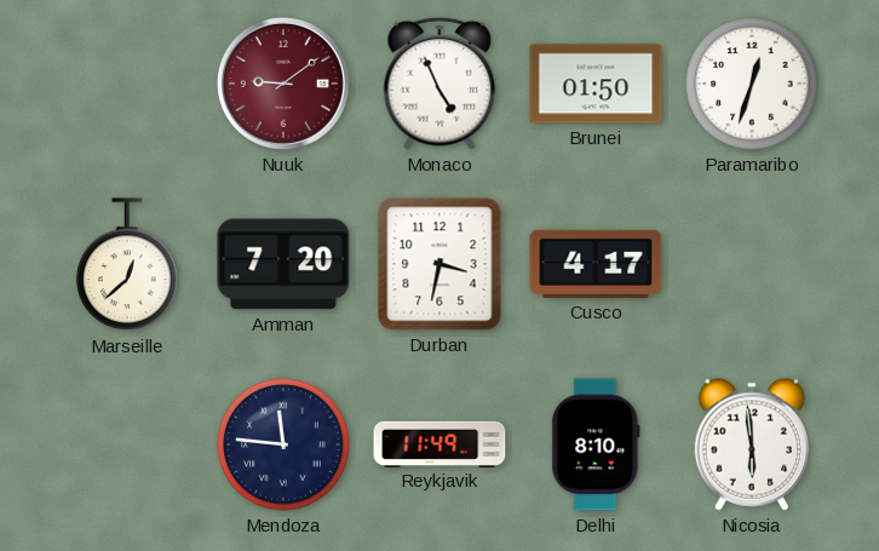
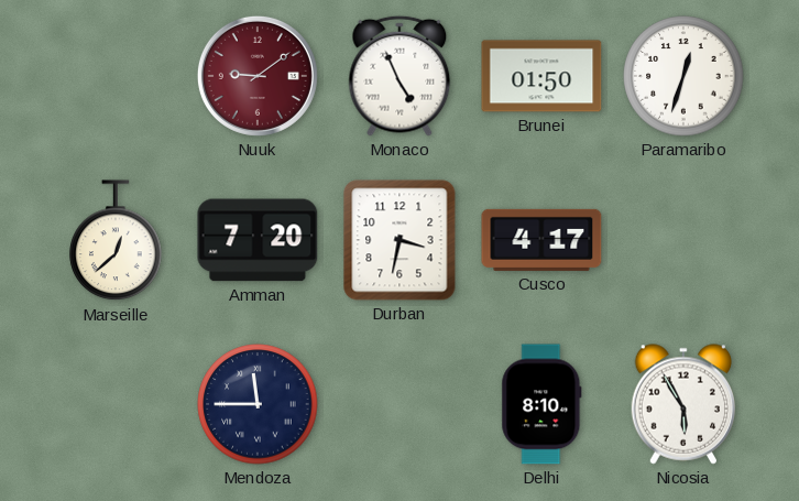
Mendoza: 11:46 -> 11:45 (258, 404)
Reykjavik: 11:49 -> none (439, 443)
Nicosia: 5:59 -> 5:55 (682, 404)
